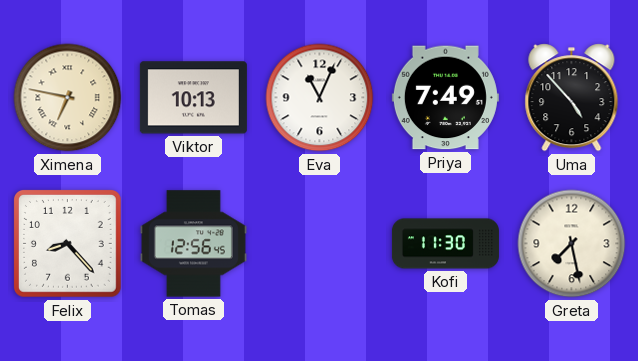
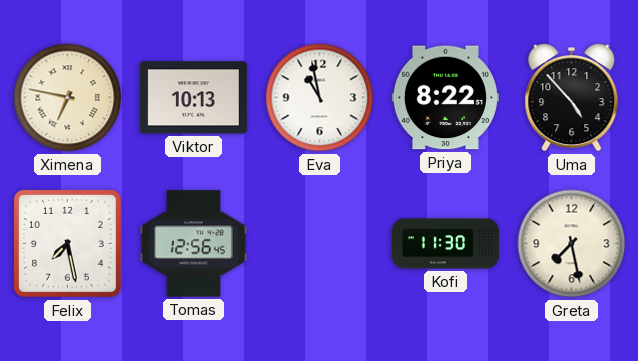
Eva: 11:04 -> 10:58 (320, 98)
Priya: 7:49 -> 8:22 (445, 98)
Felix: 8:23 -> 7:28 (68, 244)
